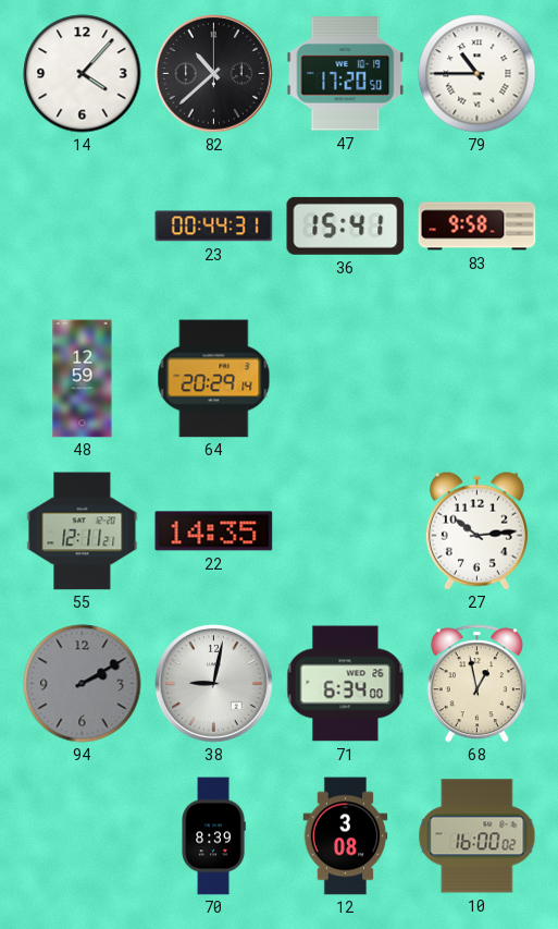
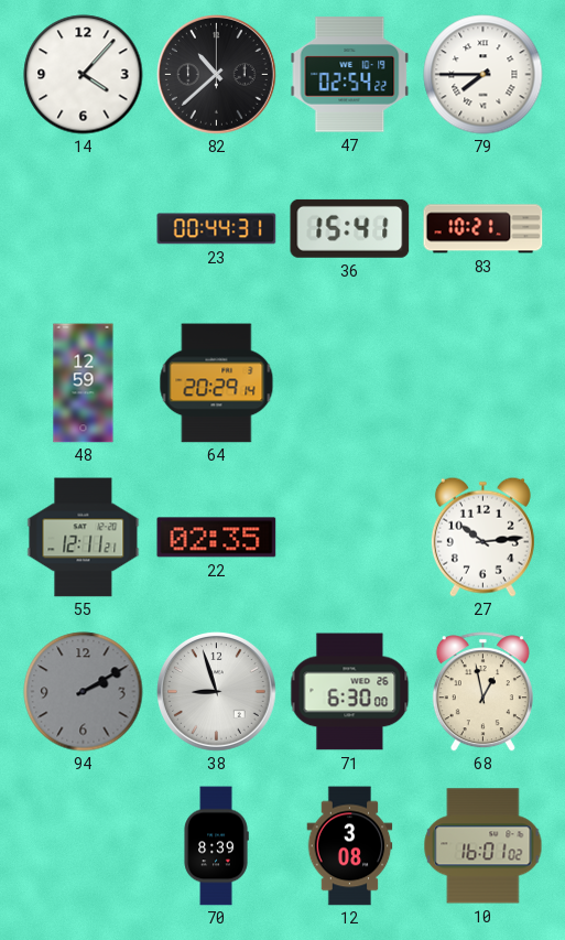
47: 17:20 -> 02:54 (350, 75)
79: 10:45 -> 7:45 (483, 75)
83: 9:58 -> 10:21 (483, 229)
22: 14:35 -> 02:35 (217, 538)
38: 9:02 -> 8:57 (217, 692)
71: 6:34 -> 6:30 (350, 692)
10: 16:00 -> 16:01 (483, 846)
